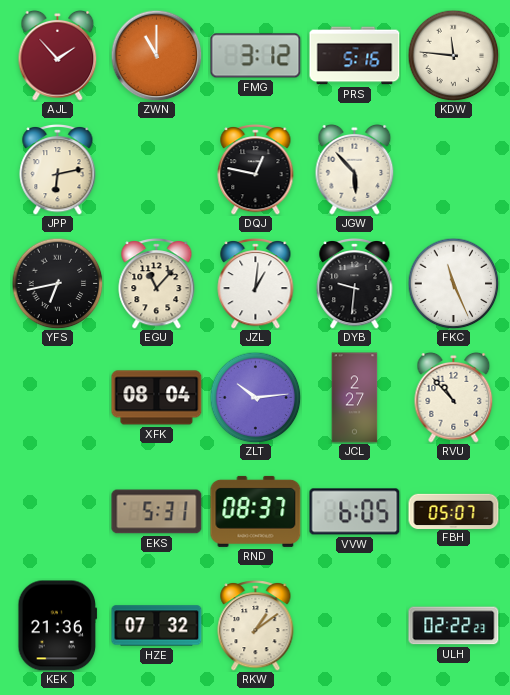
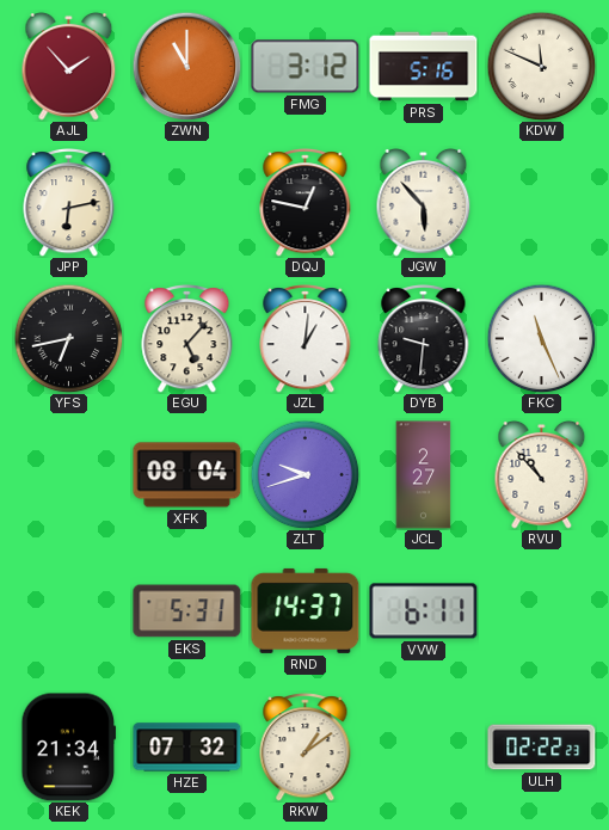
KDW: 11:46 -> 11:49 (541, 66)
EGU: 11:07 -> 5:07 (187, 339)
ZLT: 10:14 -> 9:42 (304, 474)
RND: 08:37 -> 14:37 (306, 610)
VVW: 6:05 -> 6:11 (424, 611)
FBH: 05:07 -> none (454, 511)
KEK: 21:36 -> 21:34 (69, 748)
